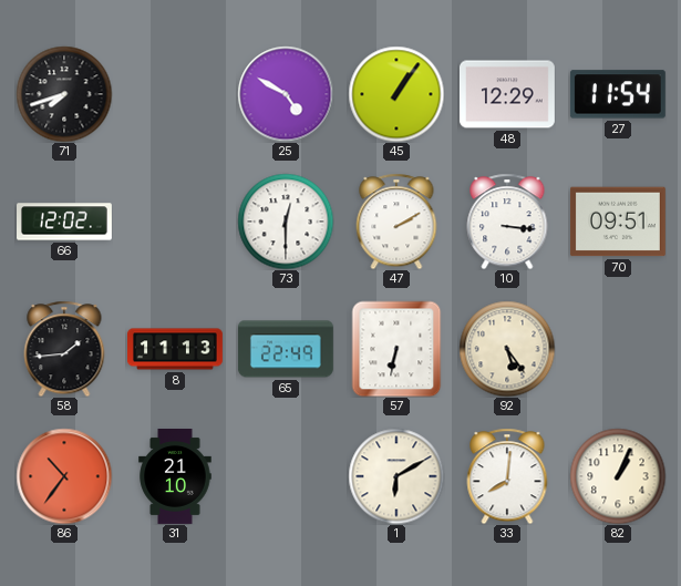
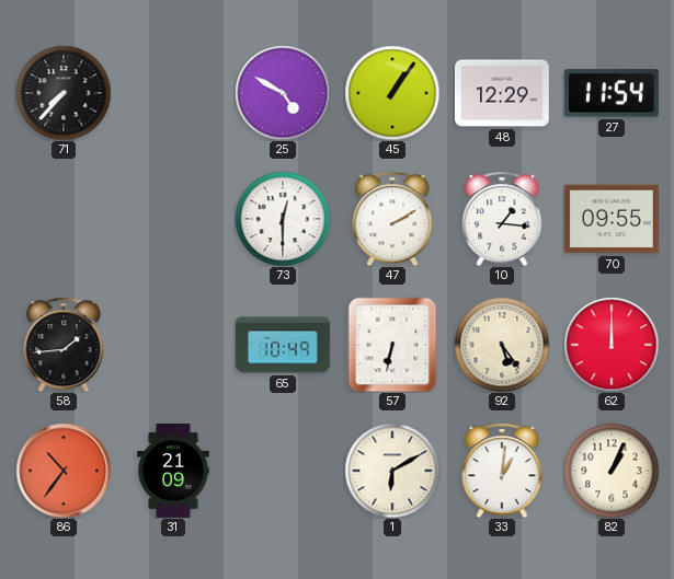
71: 7:42 -> 7:37 (64, 93)
66: 12:02 -> none (65, 222)
10: 3:16 -> 1:16 (502, 219)
70: 09:51 -> 09:55 (612, 219)
8: 11:13 -> none (176, 349)
65: 22:49 -> 10:49 (283, 345)
62: none -> 12:00 (612, 345)
31: 21:10 -> 21:09 (173, 472)
33: 8:01 -> 1:01 (502, 471)
